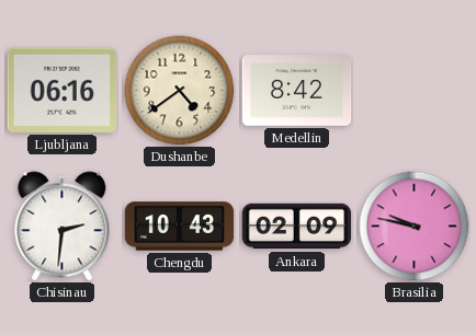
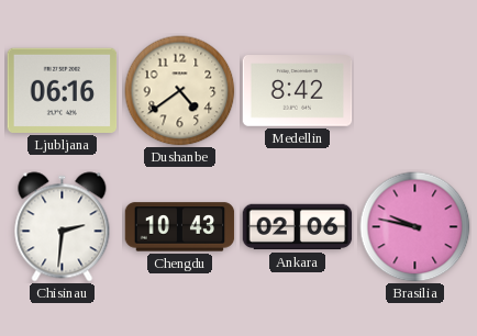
Ankara: 02:09 -> 02:06 (298, 227)
